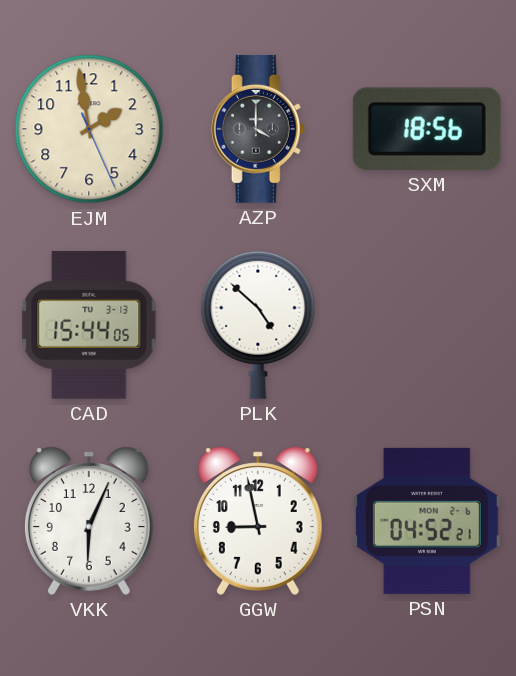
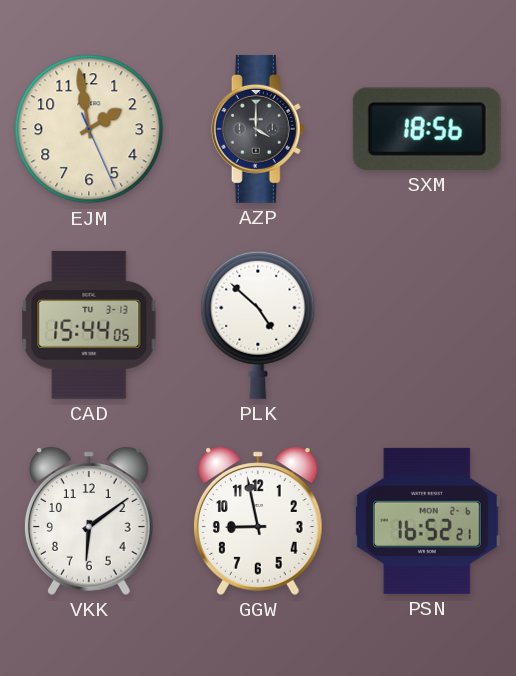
VKK: 6:04 -> 6:09 (89, 521)
PSN: 04:52 -> 16:52 (427, 521)
